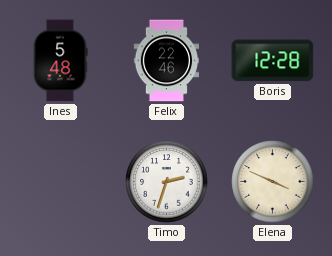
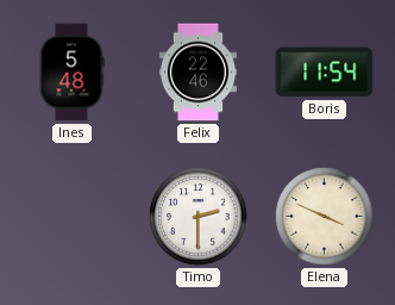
Boris: 12:28 -> 11:54 (325, 73)
Timo: 2:33 -> 2:30 (199, 217)
